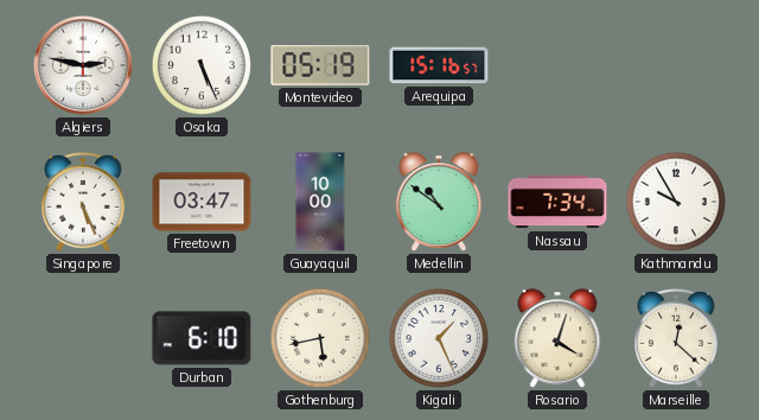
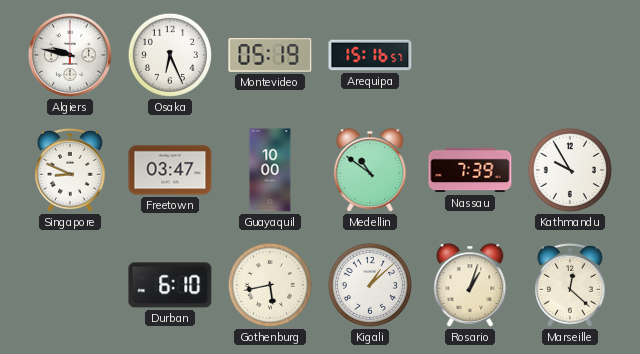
Algiers: 2:47 -> 9:47 (70, 55)
Osaka: 5:26 -> 6:26 (170, 55)
Singapore: 5:26 -> 8:49 (70, 171)
Nassau: 7:34 -> 7:39 (470, 170)
Kigali: 1:26 -> 1:08 (370, 285)
Rosario: 4:03 -> 1:03 (470, 285)
